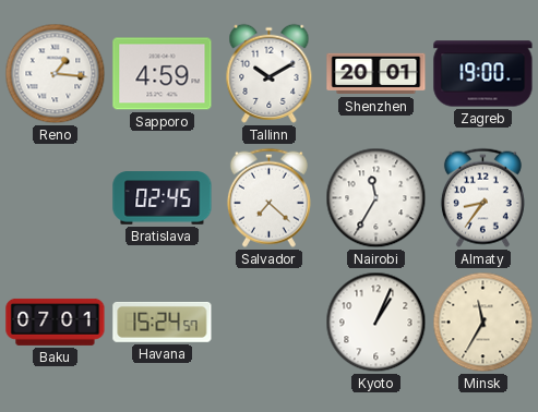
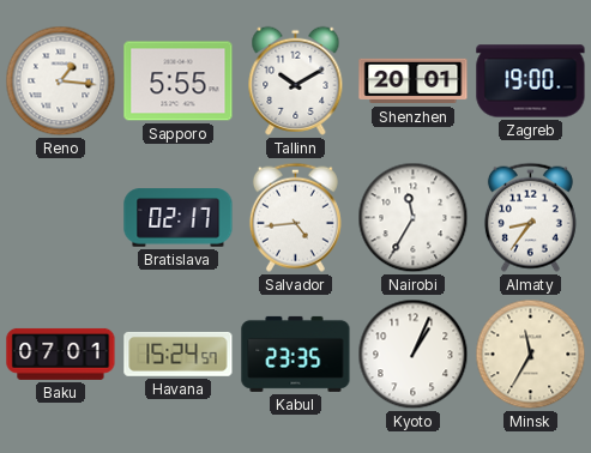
Sapporo: 4:59 -> 5:55 (179, 81)
Bratislava: 02:45 -> 02:17 (179, 218)
Salvador: 7:22 -> 4:44 (295, 217)
Kabul: none -> 23:35 (296, 354)
